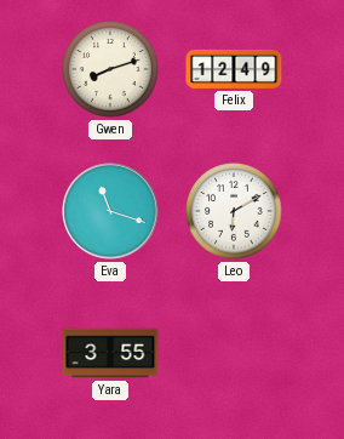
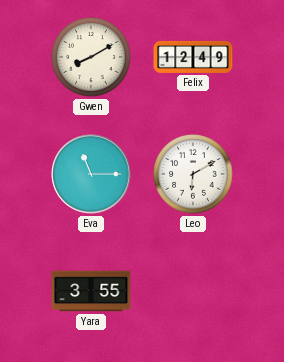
Gwen: 8:12 -> 8:10 (91, 57)
Eva: 11:18 -> 11:15 (91, 174)
